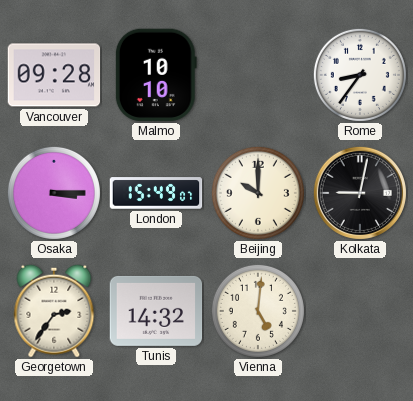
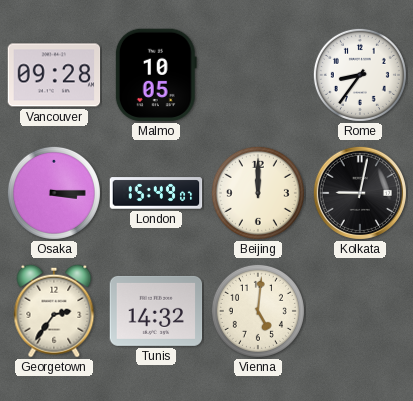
Malmo: 10:10 -> 10:05 (156, 75)
Beijing: 10:00 -> 12:00 (258, 193)
